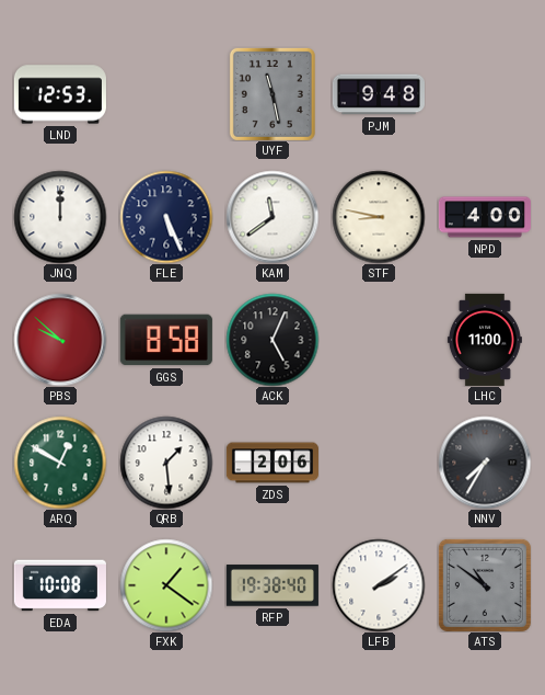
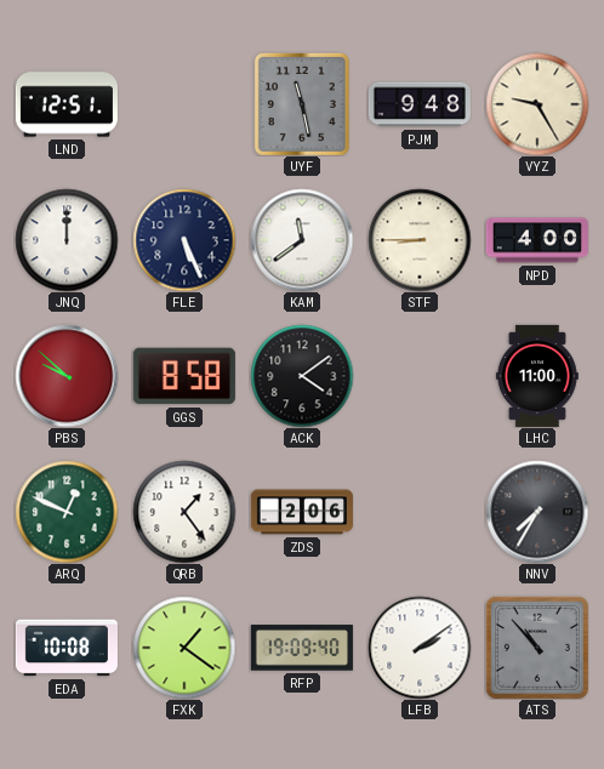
LND: 12:53 -> 12:51 (67, 104)
VYZ: none -> 9:25 (537, 104)
STF: 8:47 -> 8:45 (420, 240)
ACK: 5:04 -> 4:09 (302, 376)
ARQ: 12:50 -> 12:49 (67, 512)
QRB: 1:29 -> 1:24 (184, 512)
RFP: 19:38 -> 19:09 (302, 648)
ATS: 10:51 -> 10:53 (537, 648)
